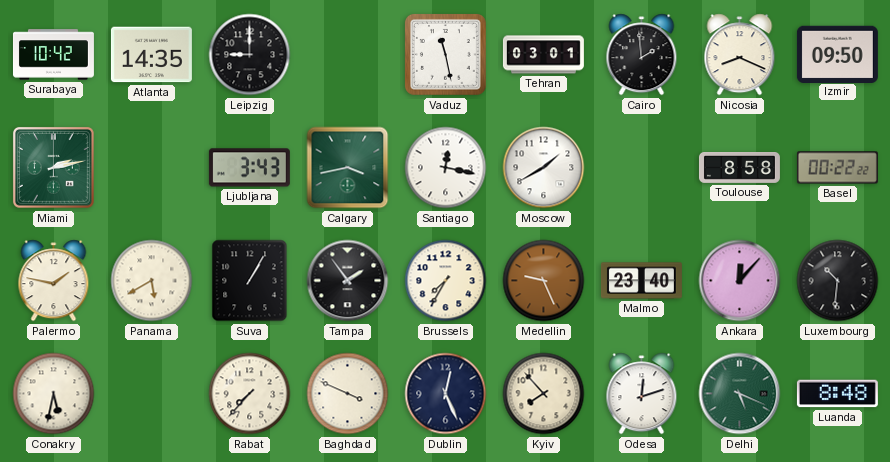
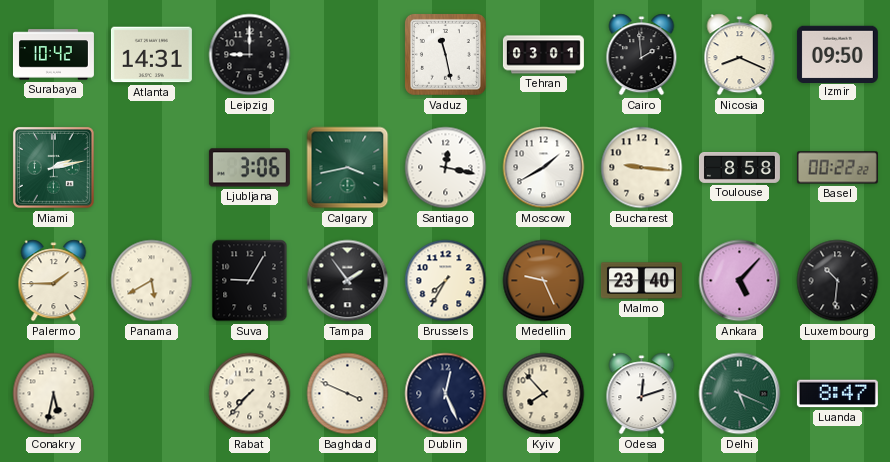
Atlanta: 14:35 -> 14:31 (151, 55)
Ljubljana: 3:43 -> 3:06 (249, 168)
Bucharest: none -> 9:16 (642, 168)
Palermo: 1:47 -> 1:45 (54, 281)
Suva: 1:05 -> 9:05 (250, 281)
Ankara: 12:07 -> 5:07 (740, 281)
Luanda: 8:48 -> 8:47 (837, 394)
